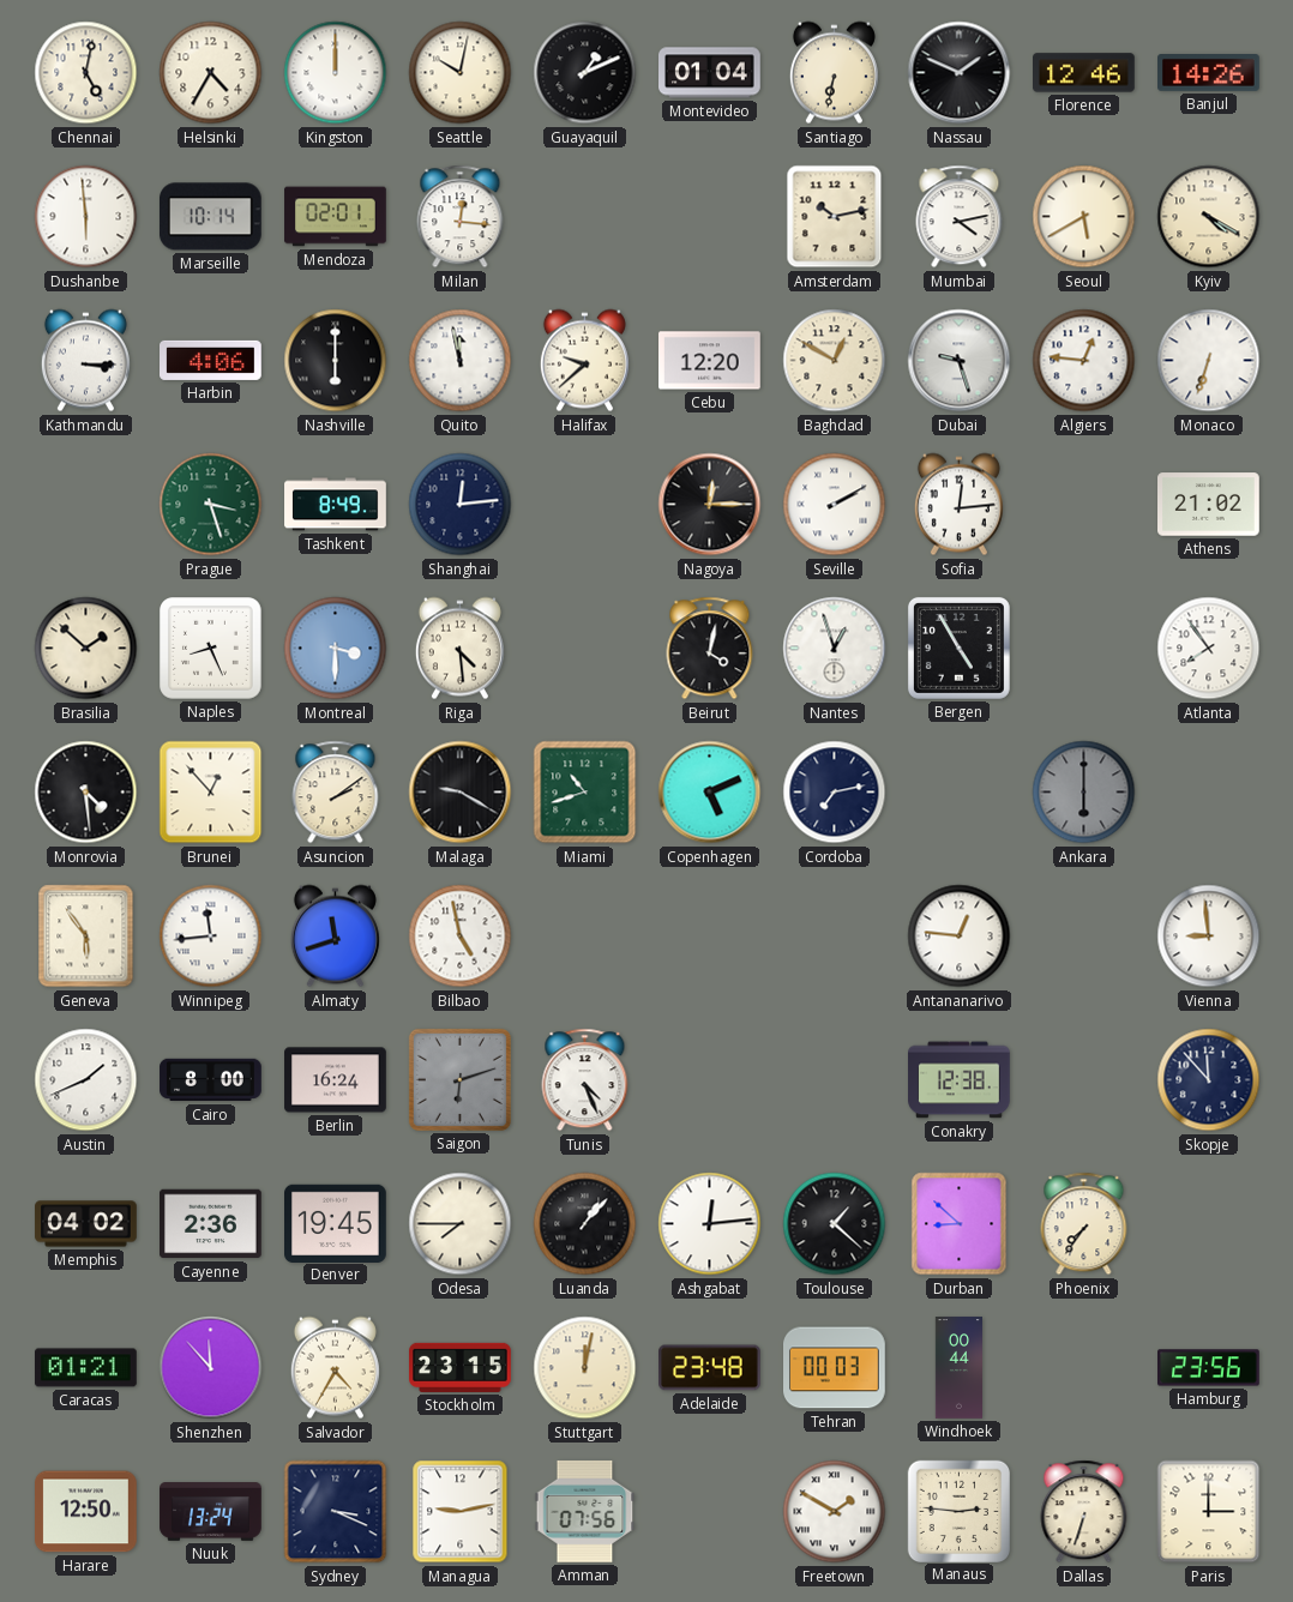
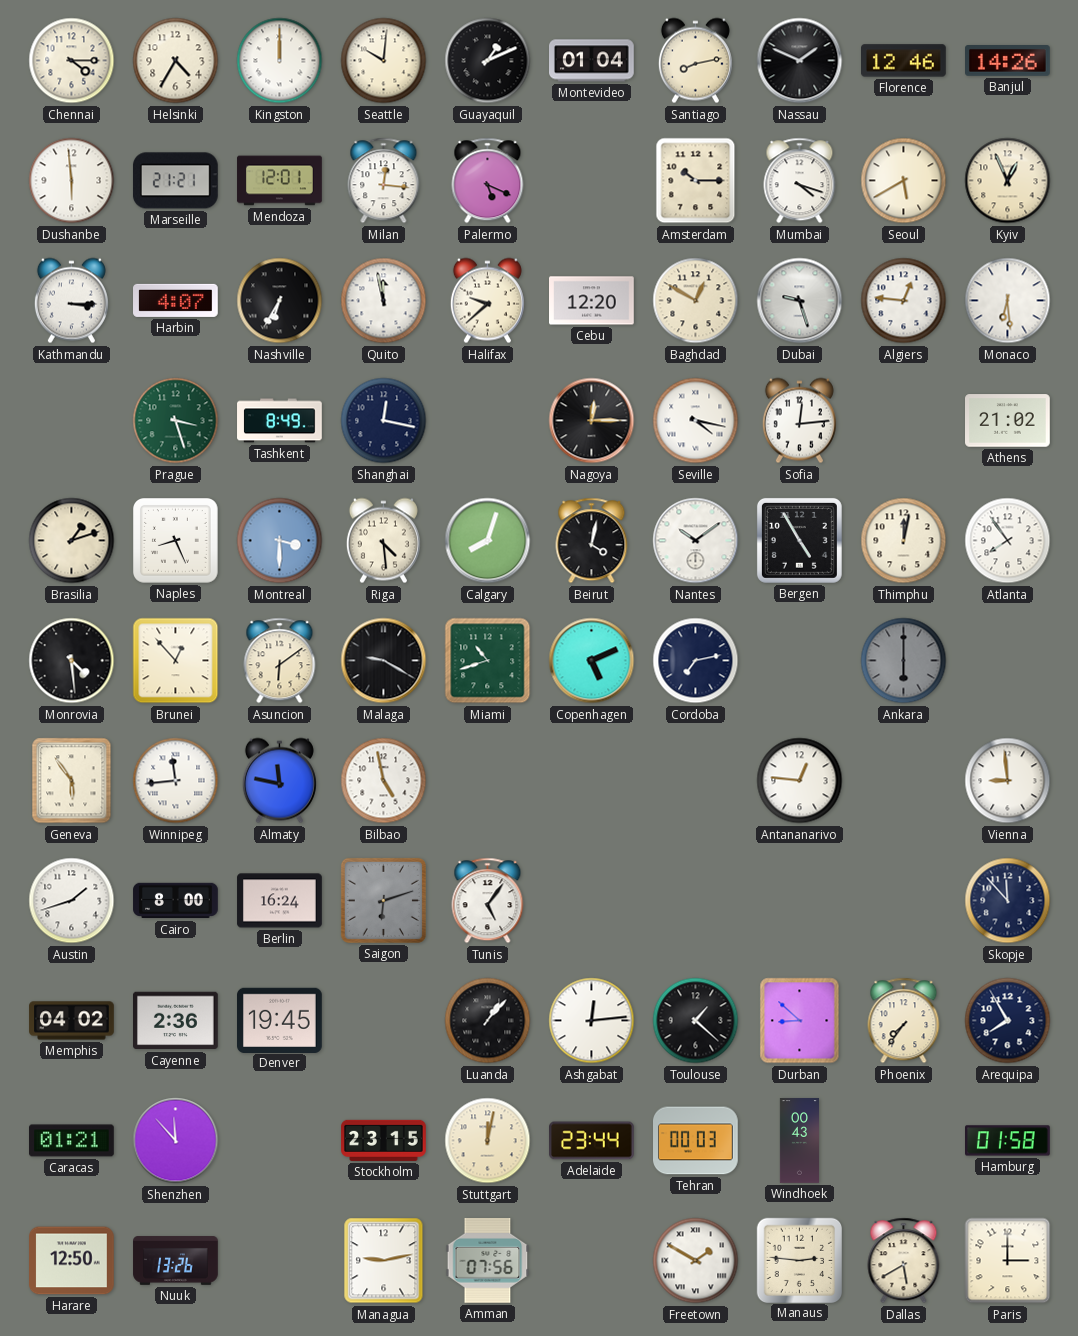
Chennai: 5:02 -> 4:15 (72, 61)
Seattle: 10:02 -> 10:01 (384, 61)
Santiago: 6:32 -> 8:13 (695, 61)
Marseille: 10:14 -> 21:21 (175, 181)
Mendoza: 02:01 -> 12:01 (280, 181)
Palermo: none -> 5:19 (488, 181)
Amsterdam: 10:13 -> 10:15 (696, 181)
Mumbai: 4:13 -> 4:18 (800, 181)
Kyiv: 4:20 -> 12:56 (1008, 181)
Harbin: 4:06 -> 4:07 (176, 300)
Nashville: 6:00 -> 6:35 (280, 301)
Monaco: 6:33 -> 6:29 (1008, 301)
Shanghai: 12:14 -> 12:17 (384, 421)
Seville: 2:10 -> 4:17 (696, 421)
Brasilia: 1:52 -> 1:12 (72, 541)
Calgary: none -> 8:03 (488, 541)
Nantes: 12:57 -> 10:09 (696, 541)
Thimphu: none -> 12:02 (904, 541)
Asuncion: 2:09 -> 6:09 (280, 661)
Almaty: 11:42 -> 11:47 (279, 781)
Austin: 1:41 -> 1:42 (72, 901)
Tunis: 4:26 -> 5:06 (488, 901)
Conakry: 12:38 -> none (960, 1080)
Odesa: 7:45 -> none (461, 1224)
Arequipa: none -> 7:55 (1008, 1021)
Salvador: 4:35 -> none (335, 1368)
Adelaide: 23:48 -> 23:44 (592, 1141)
Windhoek: 00:44 -> 00:43 (799, 1141)
Hamburg: 23:56 -> 01:58 (1008, 1141)
Nuuk: 13:24 -> 13:26 (176, 1261)
Sydney: 3:19 -> none (336, 1512)
Dallas: 6:33 -> 5:40 (904, 1261)
